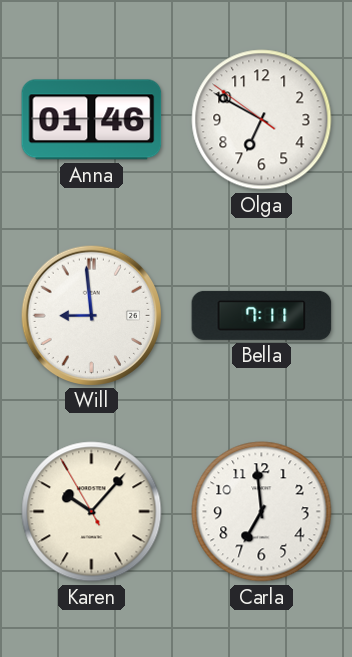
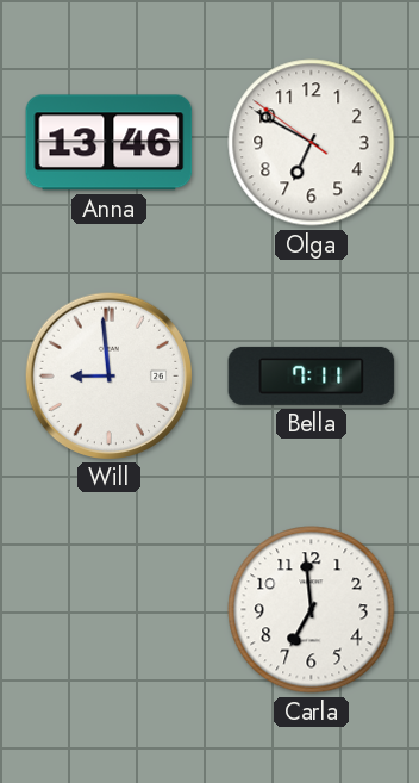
Anna: 01:46 -> 13:46 (110, 143)
Karen: 10:06 -> none (92, 512)
